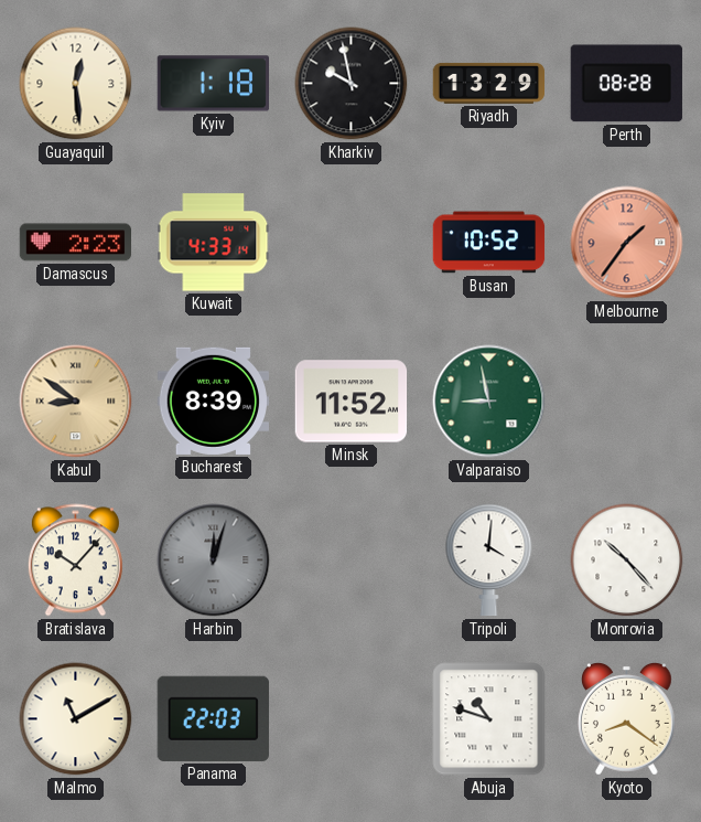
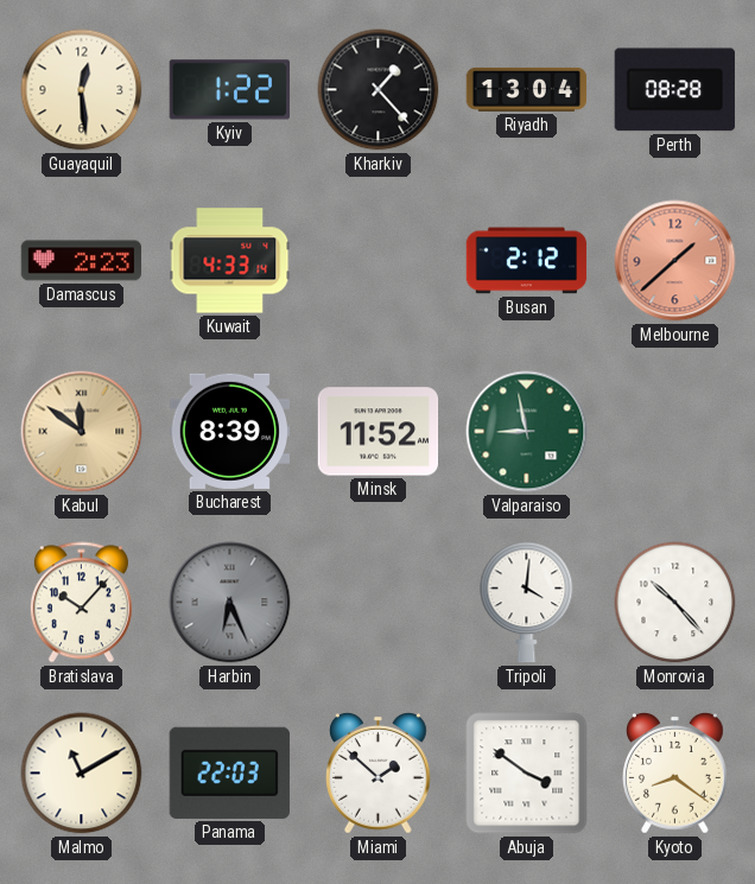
Kyiv: 1:18 -> 1:22 (229, 90)
Kharkiv: 9:58 -> 1:23 (379, 90)
Riyadh: 13:29 -> 13:04 (527, 89)
Busan: 10:52 -> 2:12 (527, 261)
Melbourne: 1:36 -> 1:38 (675, 261)
Kabul: 8:51 -> 11:51 (82, 432)
Harbin: 12:03 -> 6:26 (230, 603)
Miami: none -> 1:52 (379, 774)
Abuja: 10:48 -> 3:51 (527, 774)
